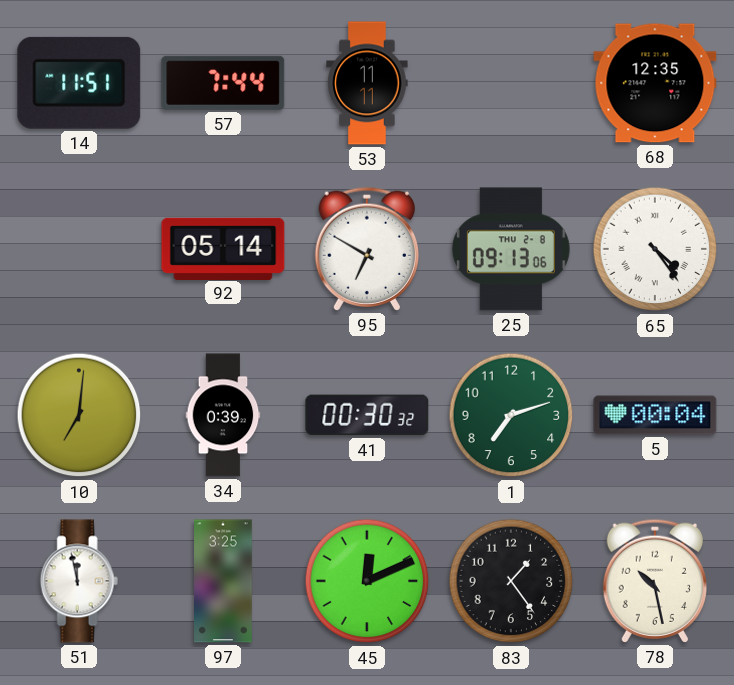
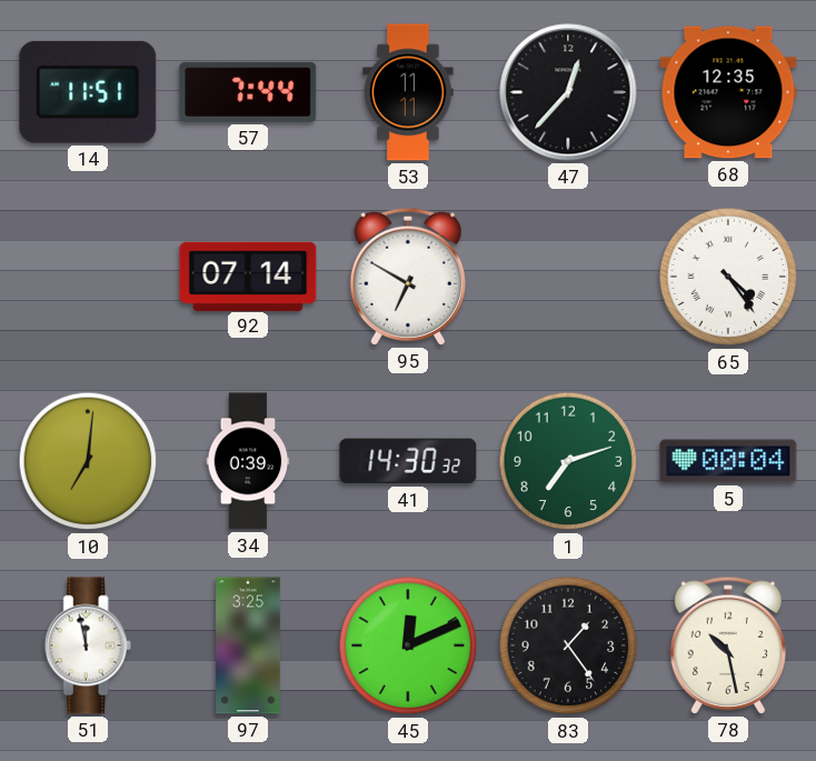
47: none -> 12:37 (568, 92)
92: 05:14 -> 07:14 (248, 276)
25: 09:13 -> none (511, 249)
41: 00:30 -> 14:30 (408, 461)
